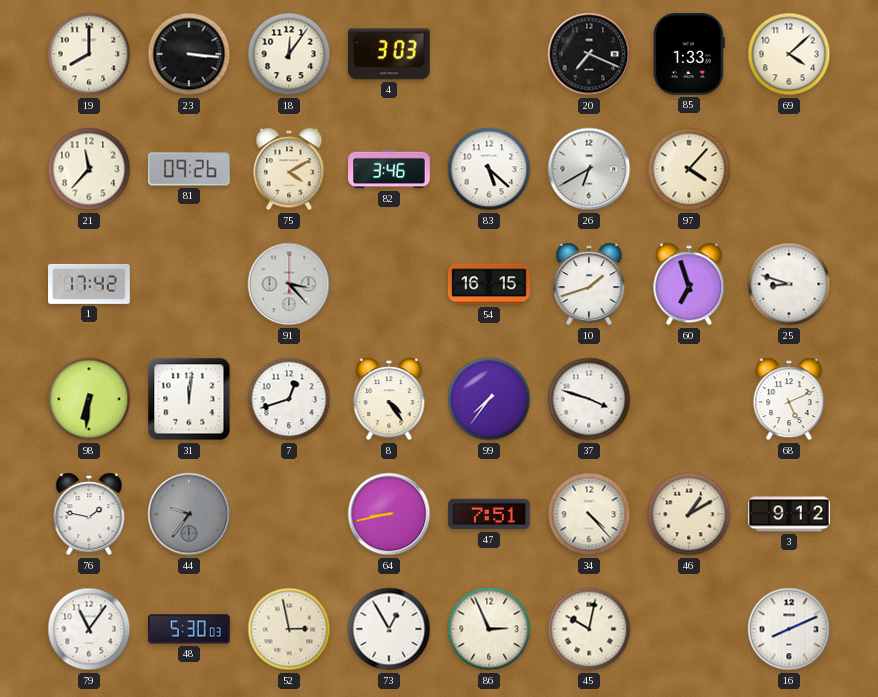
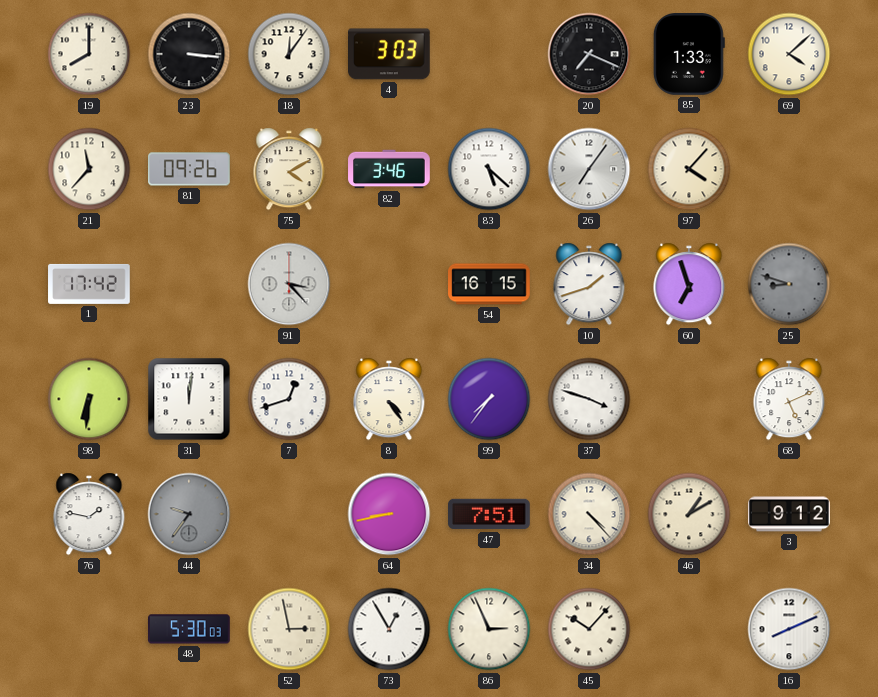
26: 6:40 -> 7:06 (589, 169)
25 dial: white -> grey (789, 284)
79: 11:06 -> none (89, 629)
45: 10:02 -> 10:07 (589, 629)
